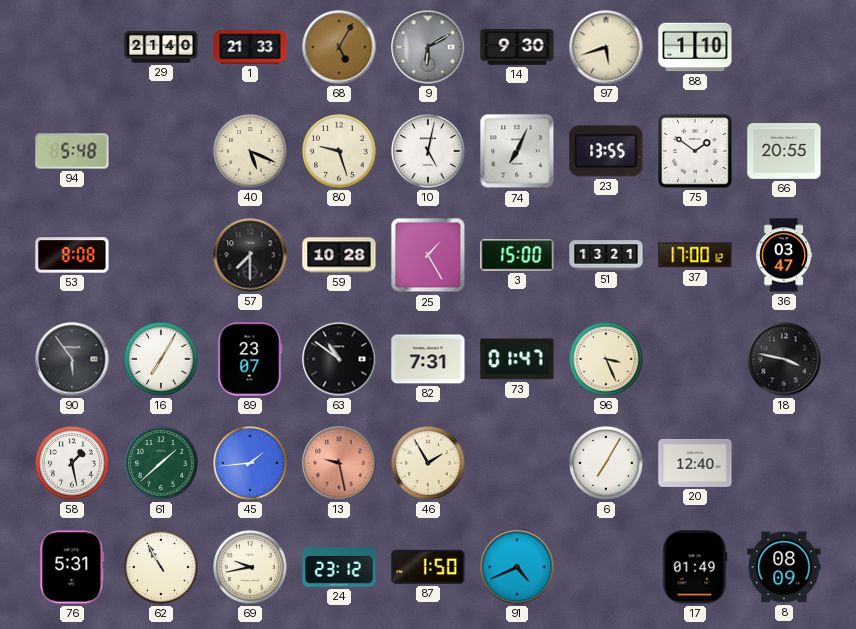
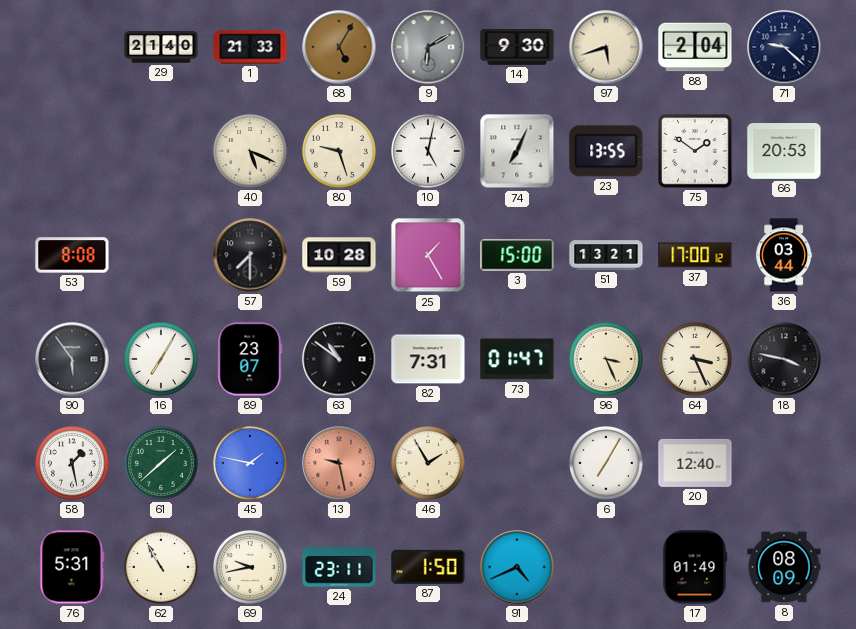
88: 1:10 -> 2:04 (695, 47)
71: none -> 9:22 (784, 47)
94: 5:48 -> none (72, 151)
66: 20:55 -> 20:53 (784, 152)
36: 03:47 -> 03:44 (784, 255)
64: none -> 3:26 (696, 360)
45: 1:44 -> 1:47 (251, 464)
24: 23:12 -> 23:11 (339, 567)
